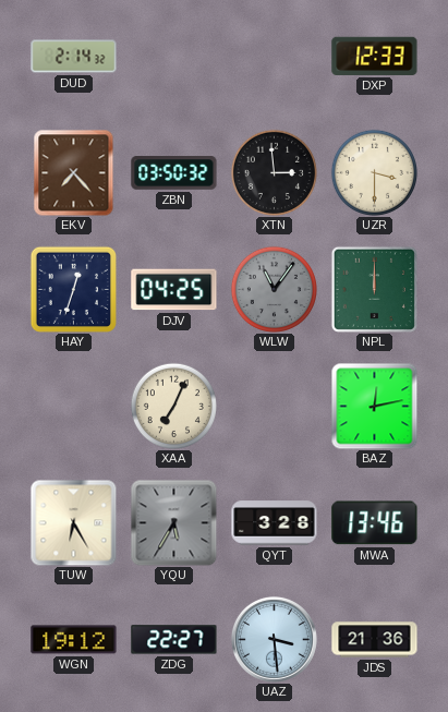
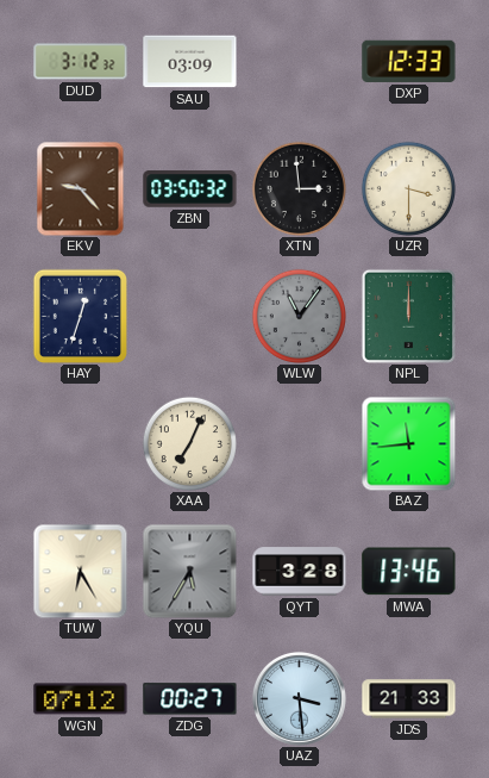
DUD: 2:14 -> 3:12 (81, 62)
SAU: none -> 03:09 (190, 62)
EKV: 7:23 -> 9:23 (81, 188)
DJV: 04:25 -> none (174, 290)
BAZ: 12:13 -> 11:44 (408, 443)
WGN: 19:12 -> 07:12 (81, 699)
ZDG: 22:27 -> 00:27 (190, 699)
JDS: 21:36 -> 21:33 (409, 699)
